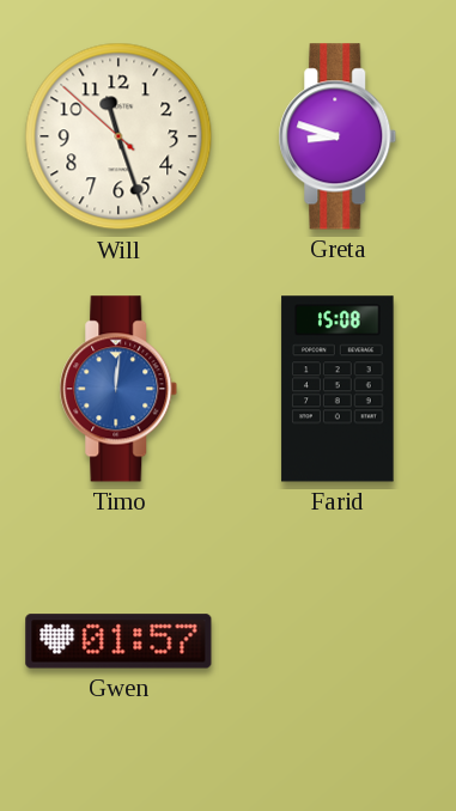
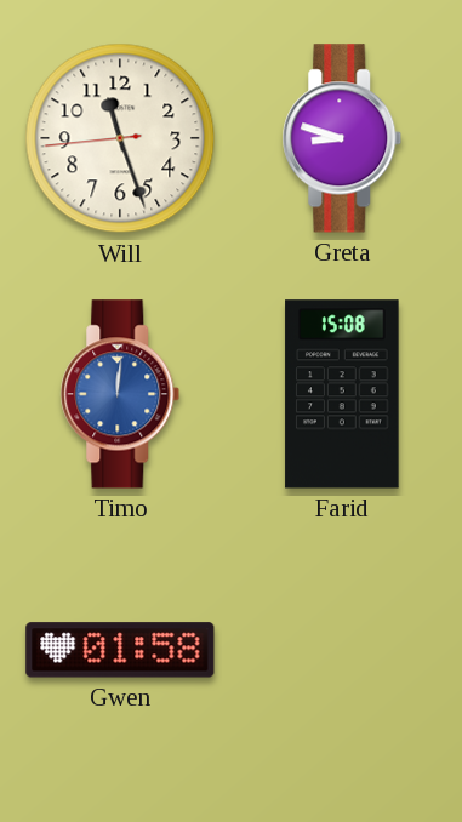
Will: 11:26:52 -> 11:26:44 (120, 138)
Gwen: 01:57 -> 01:58 (120, 650)
